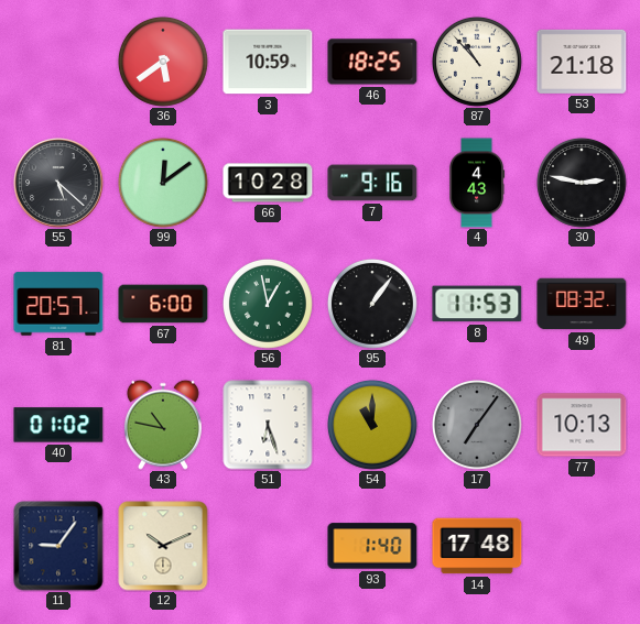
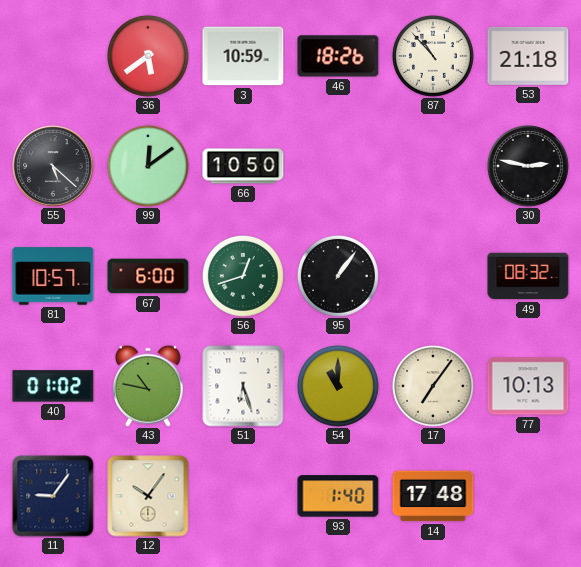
46: 18:25 -> 18:26 (338, 56)
66: 10:28 -> 10:50 (243, 166)
7: 9:16 -> none (372, 183)
4: 4:43 -> none (478, 183)
81: 20:57 -> 10:57 (53, 276)
56: 12:58 -> 12:42 (243, 276)
8: 11:53 -> none (477, 304)
17 dial: grey -> cream (433, 386)
12: 10:11 -> 10:06 (148, 496)
